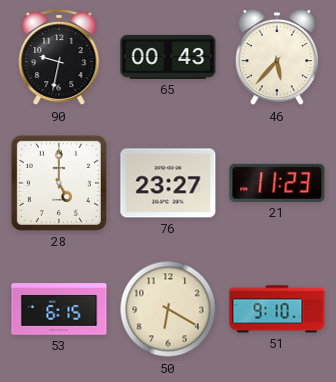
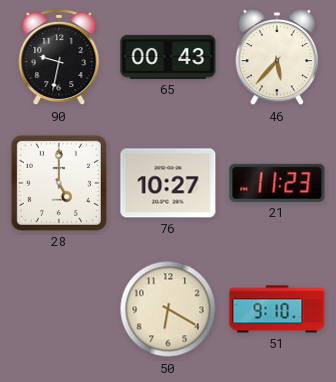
76: 23:27 -> 10:27 (168, 183)
53: 6:15 -> none (59, 309)
